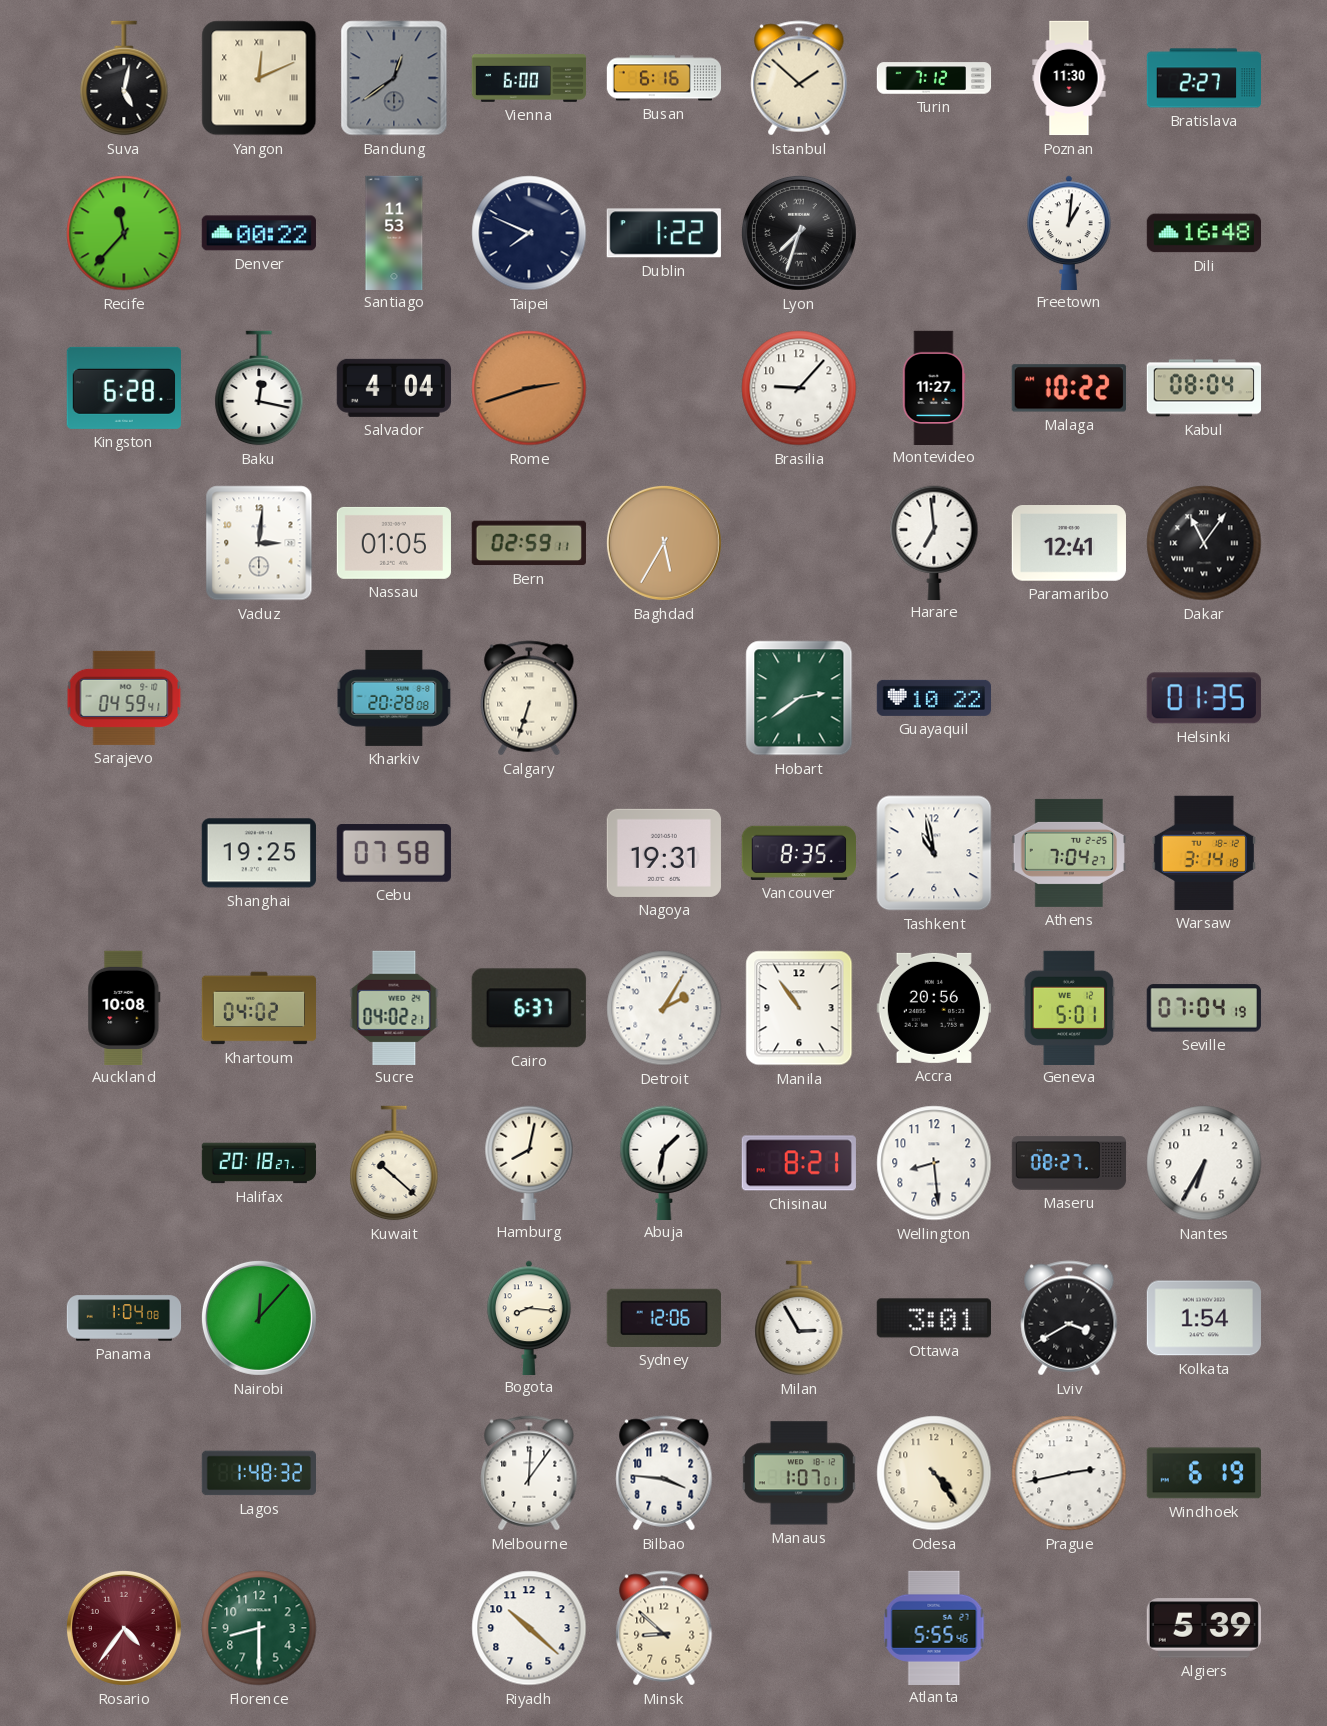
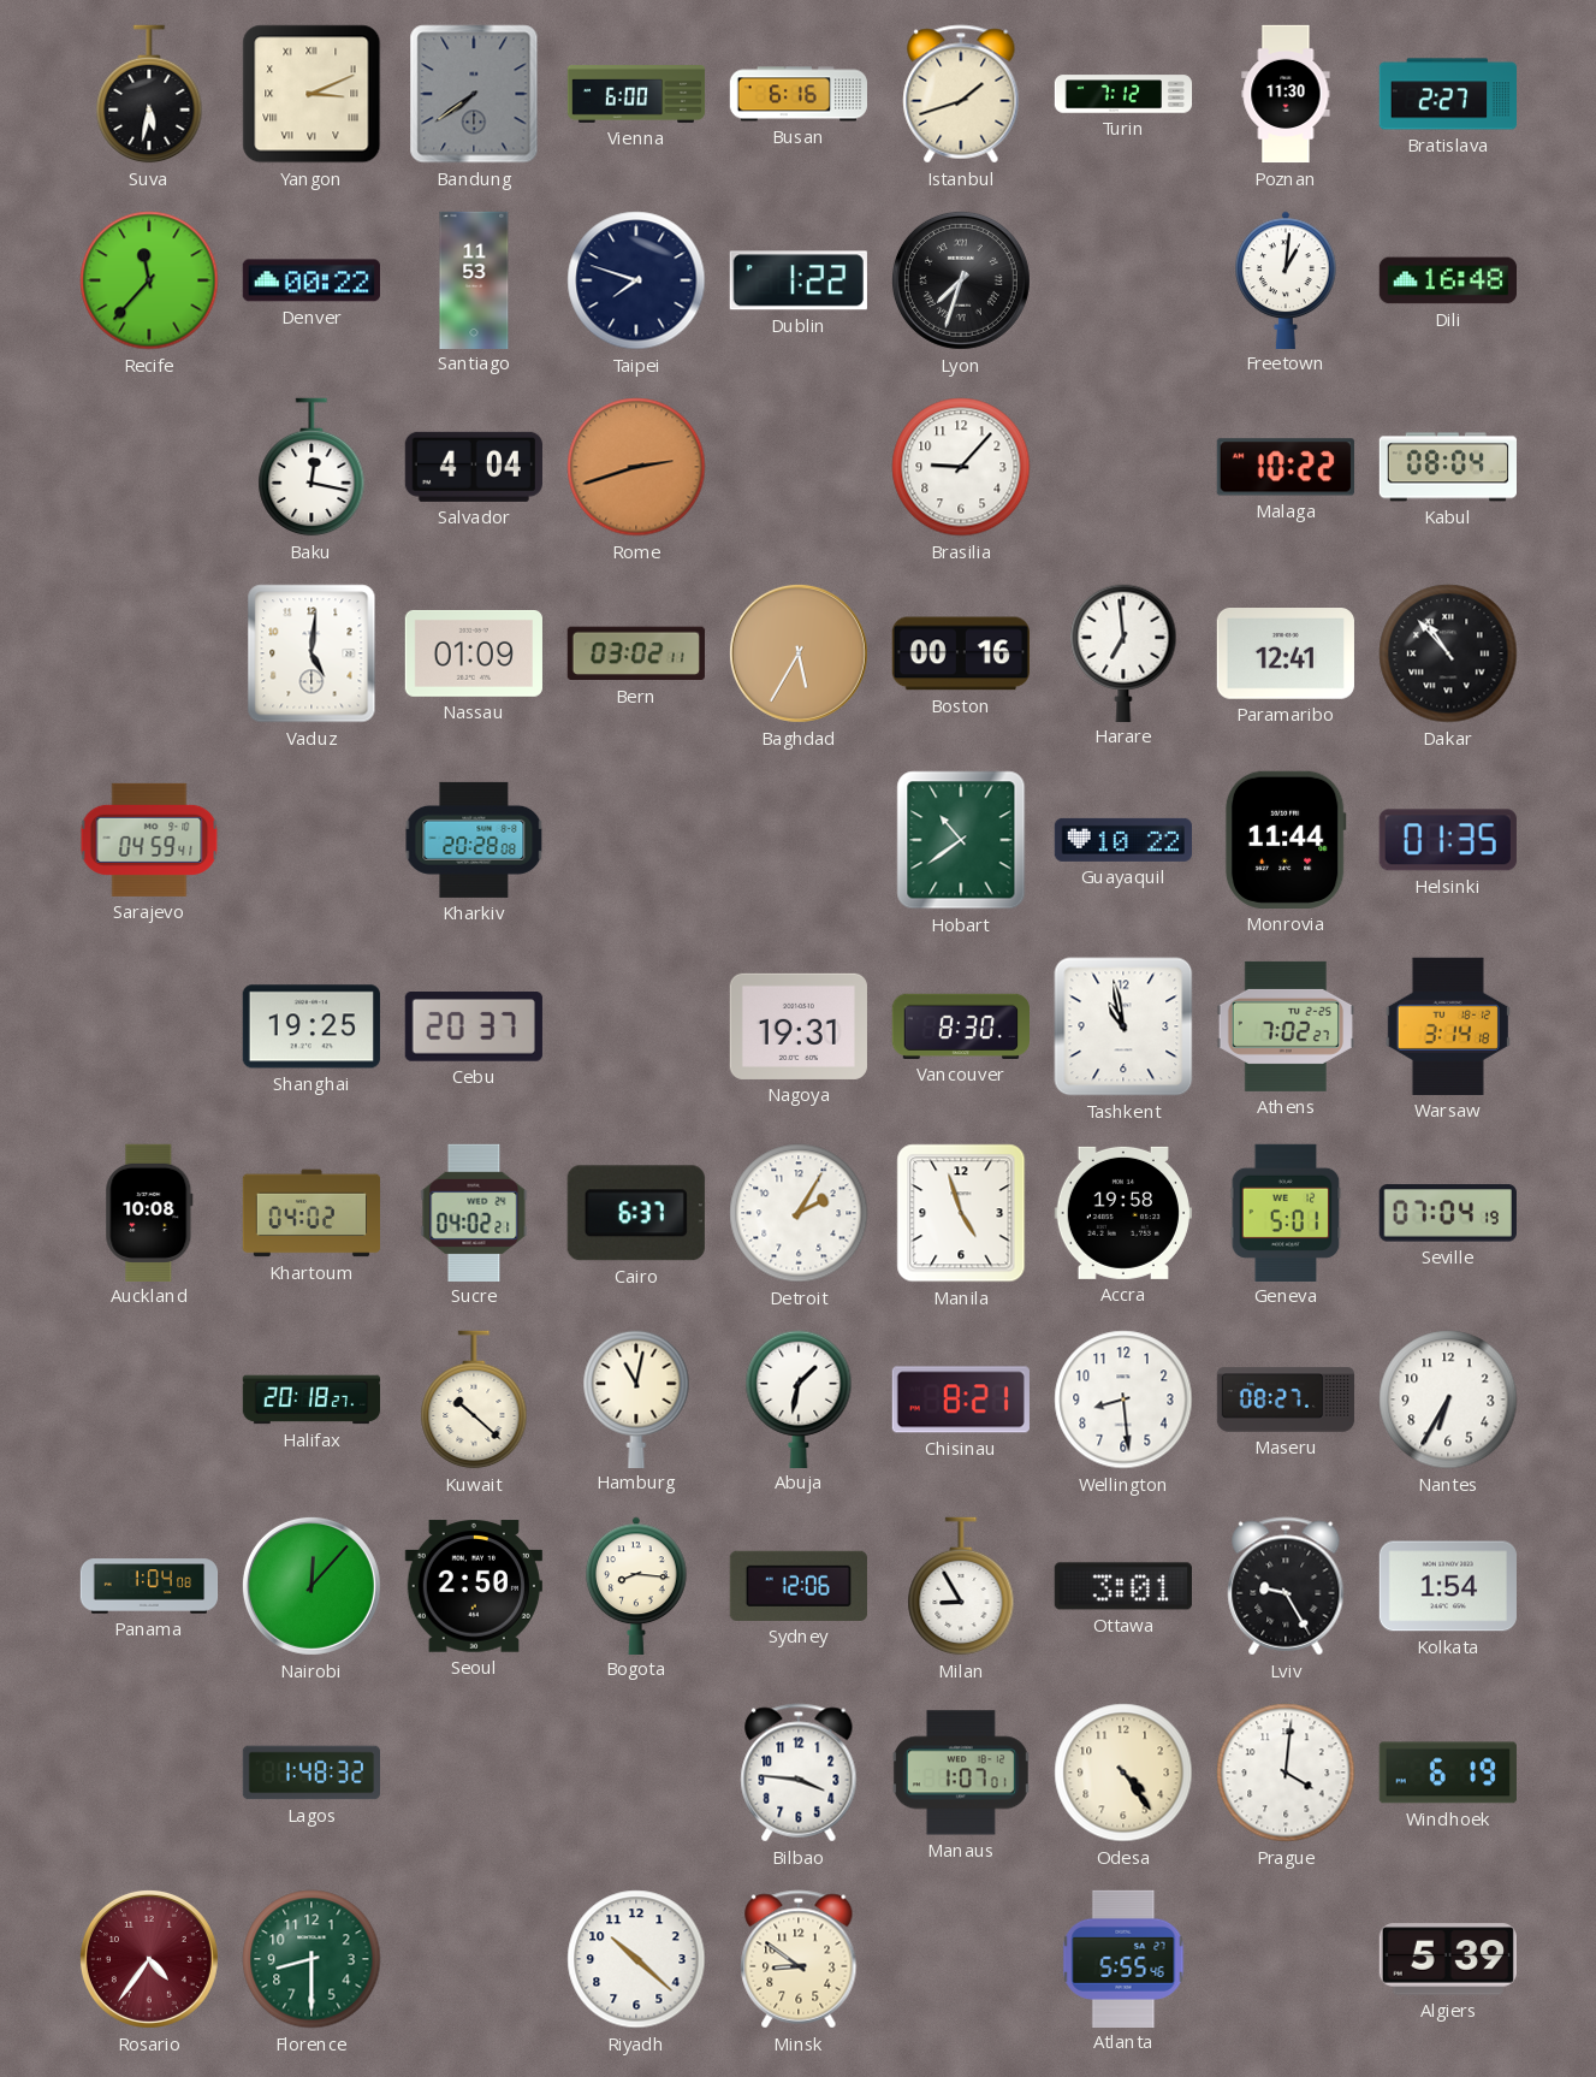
Suva: 5:02 -> 5:32 (149, 94)
Yangon: 12:11 -> 3:11 (312, 94)
Bandung: 12:39 -> 7:39 (474, 94)
Istanbul: 1:52 -> 1:42 (961, 94)
Taipei: 7:49 -> 7:48 (636, 280)
Kingston: 6:28 -> none (124, 388)
Montevideo: 11:27 -> none (934, 387)
Vaduz: 3:01 -> 5:01 (312, 653)
Nassau: 01:05 -> 01:09 (474, 653)
Bern: 02:59 -> 03:02 (636, 653)
Boston: none -> 00:16 (961, 653)
Dakar: 11:06 -> 10:53 (1448, 653)
Calgary: 6:33 -> none (529, 698)
Hobart: 2:39 -> 10:39 (961, 840)
Monrovia: none -> 11:44 (1286, 840)
Cebu: 07:58 -> 20:37 (474, 1028)
Vancouver: 8:35 -> 8:30 (960, 1026)
Athens: 7:04 -> 7:02 (1284, 1026)
Manila: 10:54 -> 4:57 (961, 1213)
Accra: 20:56 -> 19:58 (1123, 1213)
Hamburg: 8:02 -> 11:02 (636, 1398)
Seoul: none -> 2:50 (474, 1586)
Milan: 2:55 -> 8:55 (961, 1586)
Lviv: 3:40 -> 9:25 (1286, 1586)
Melbourne: 12:06 -> none (529, 1473)
Prague: 2:43 -> 4:01 (1286, 1773)
Minsk: 8:52 -> 8:51 (799, 1959)
